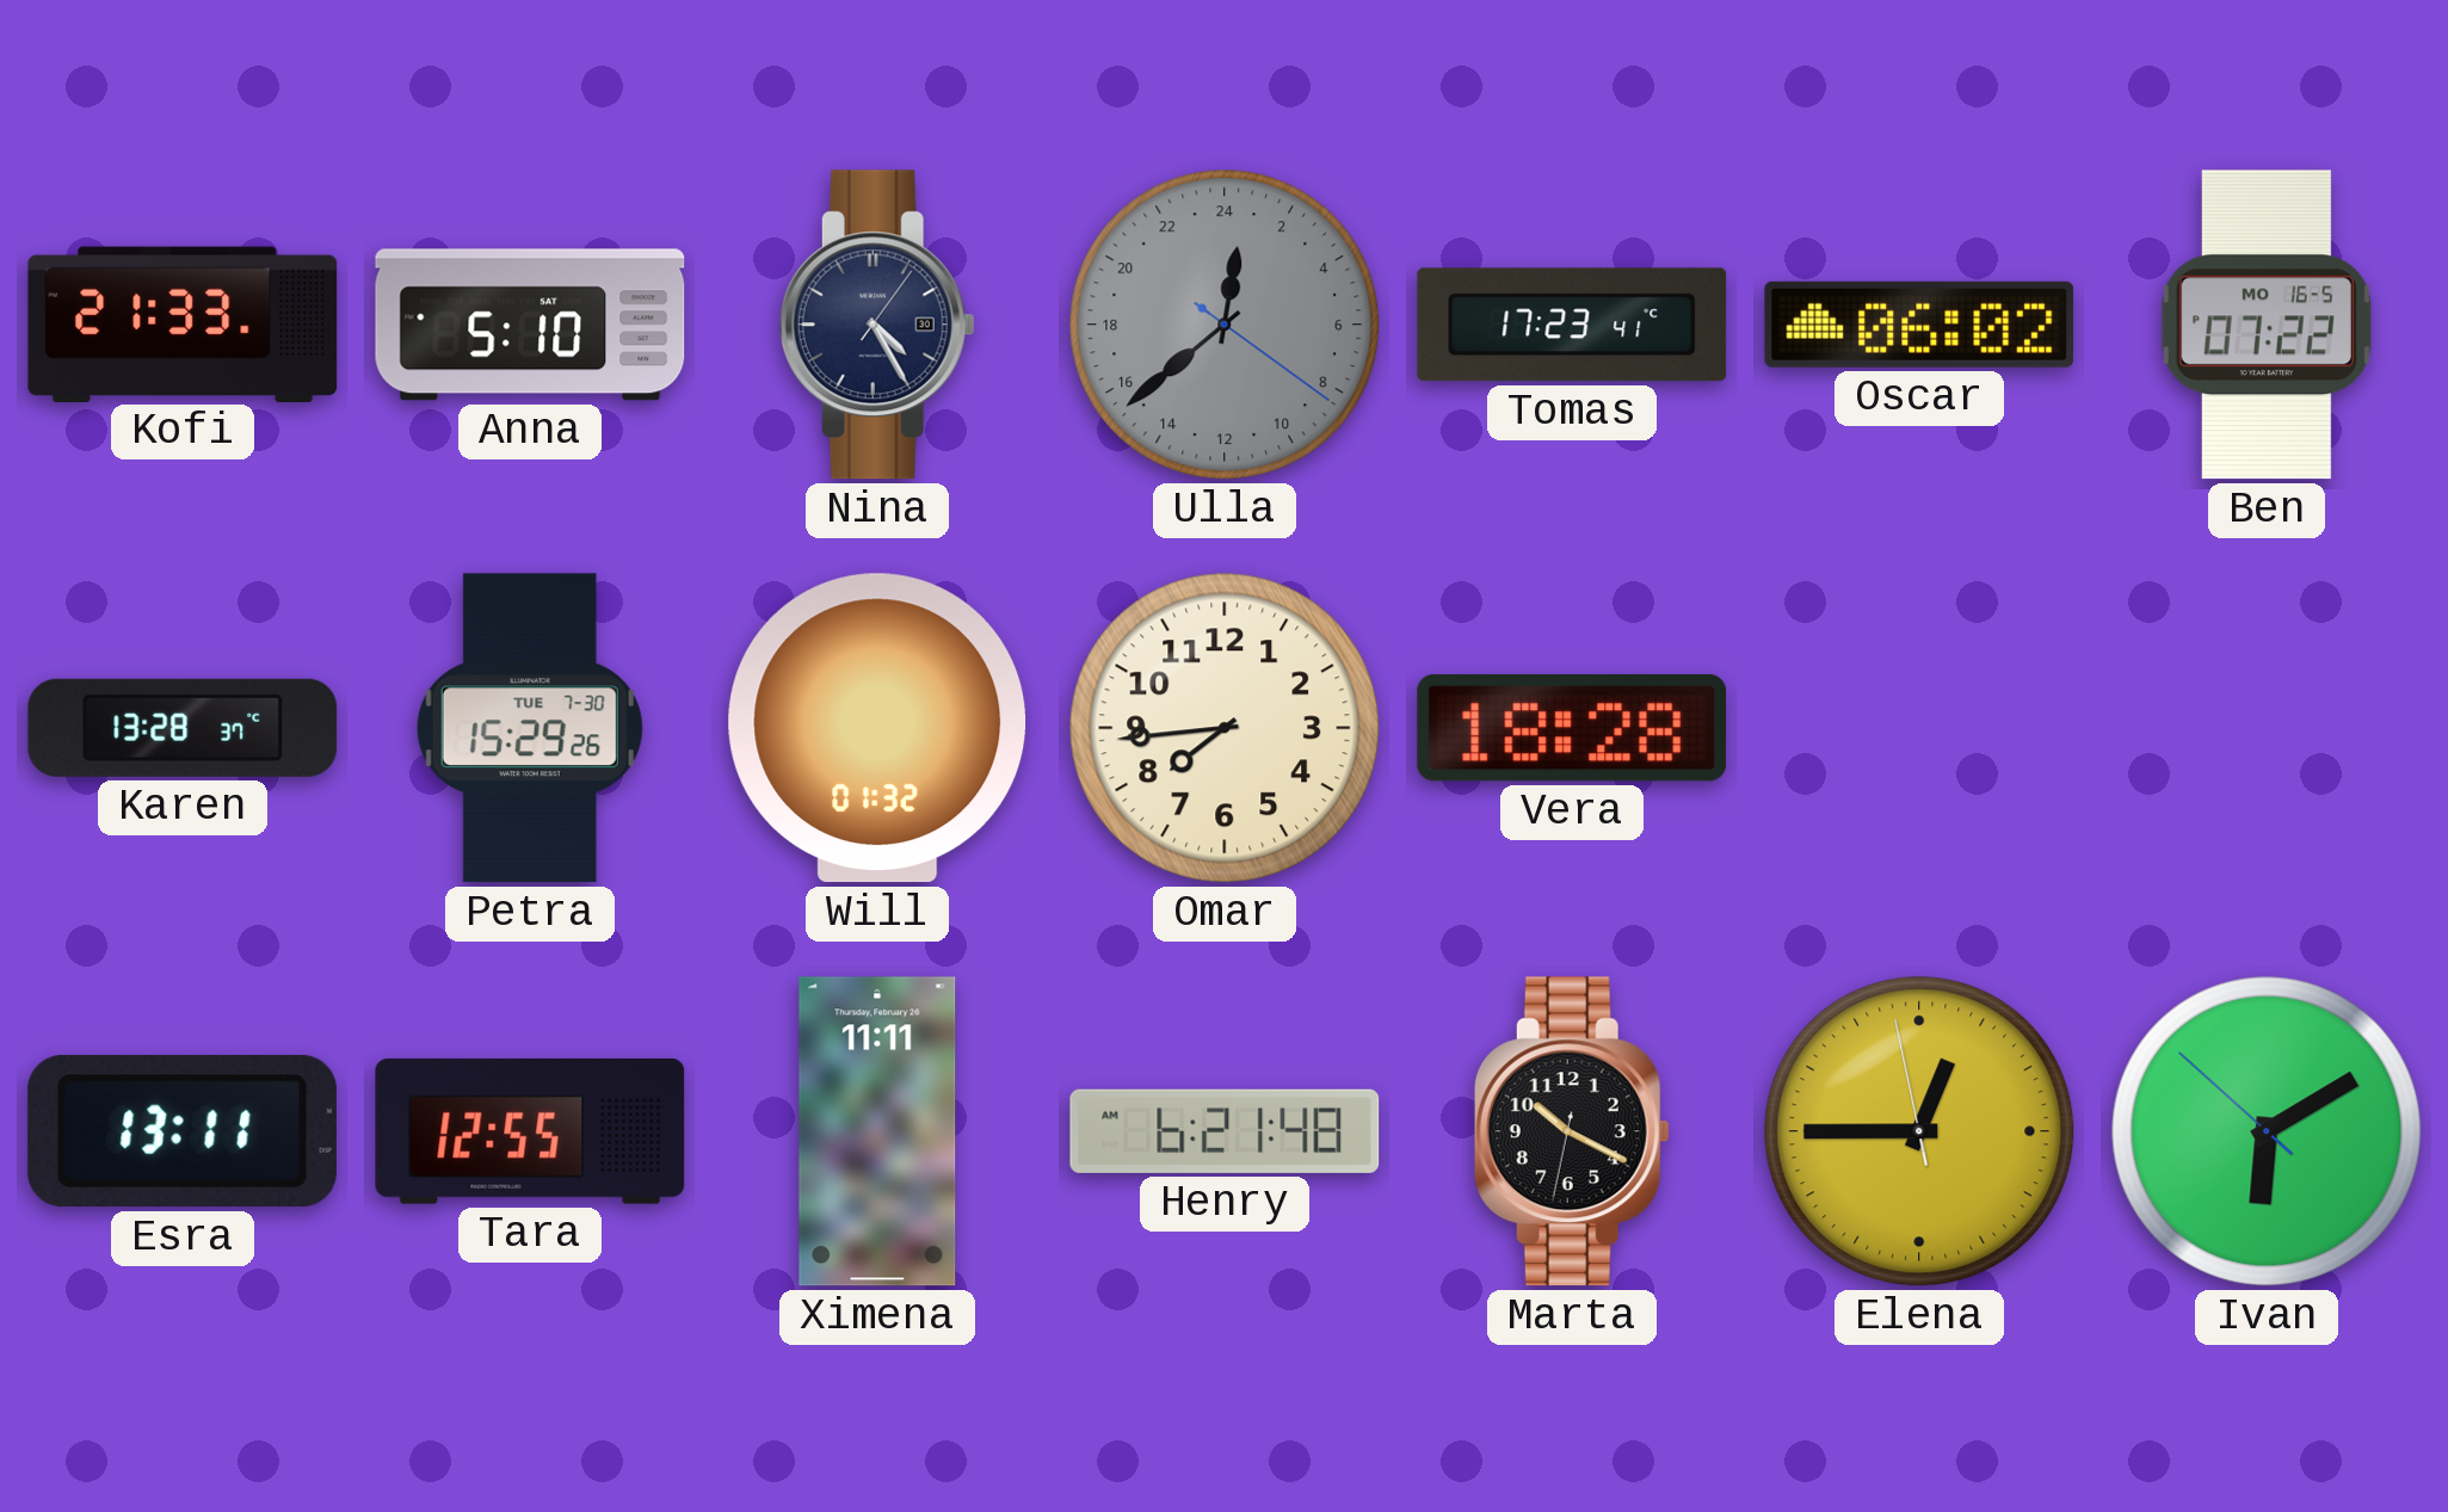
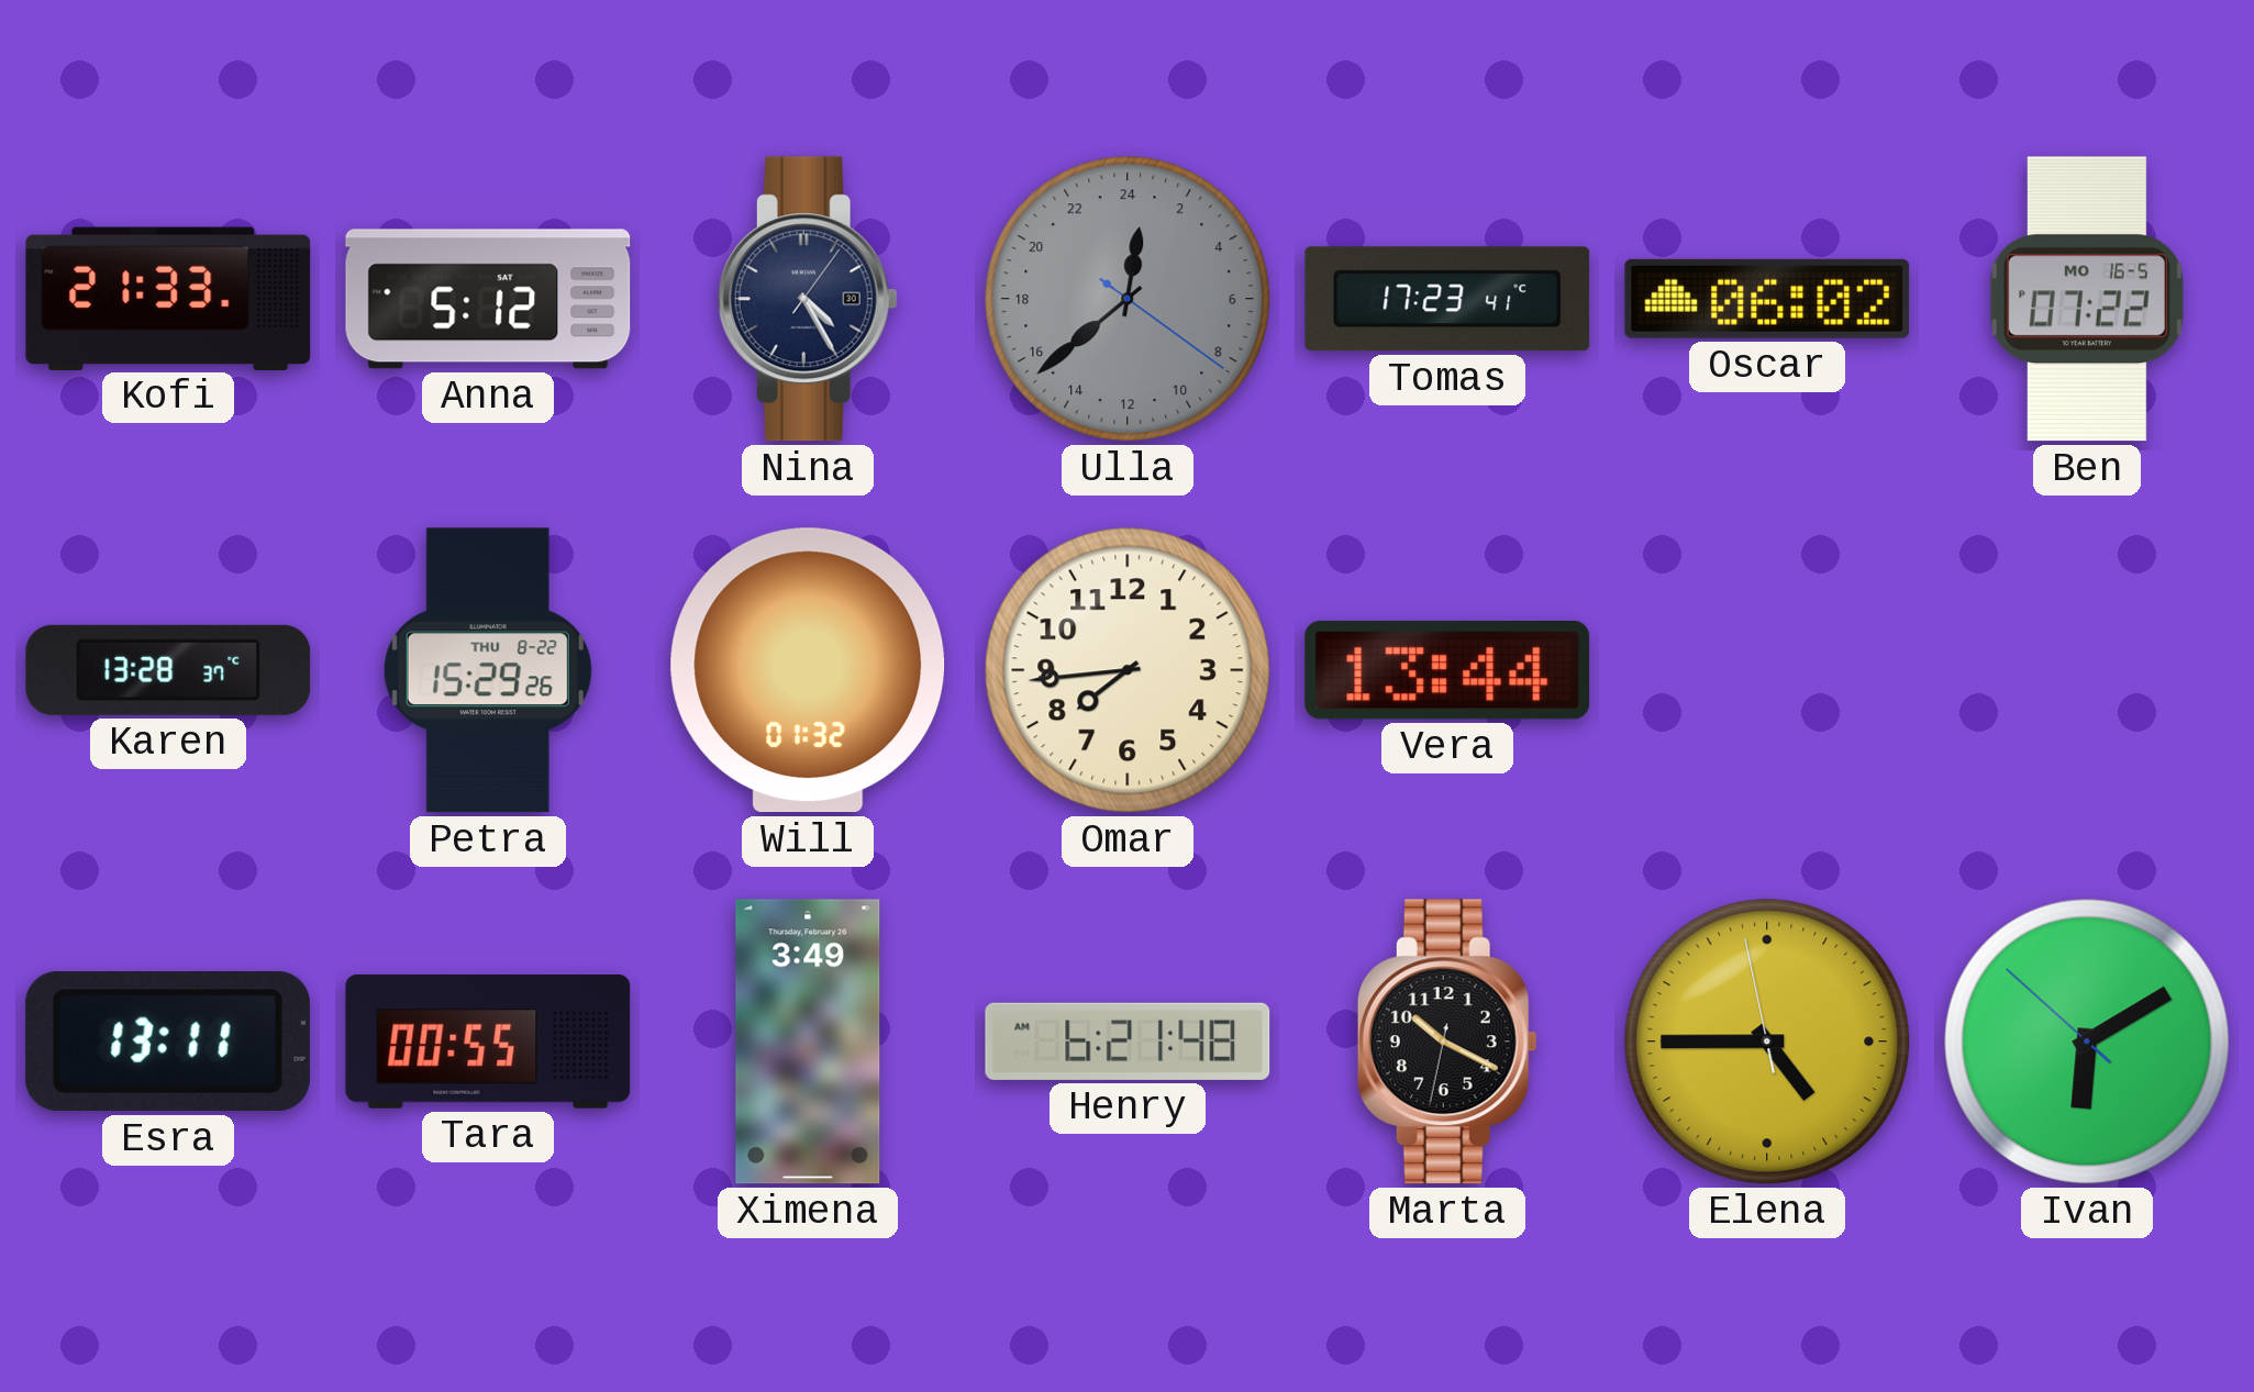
Anna: 5:10 -> 5:12 (488, 299)
Petra date: TUE 7-30 -> THU 8-22 (488, 670)
Vera: 18:28 -> 13:44 (1447, 670)
Tara: 12:55 -> 00:55 (488, 1042)
Ximena: 11:11 -> 3:49 (808, 1042)
Elena: 12:44 -> 4:44 (1767, 1042)
